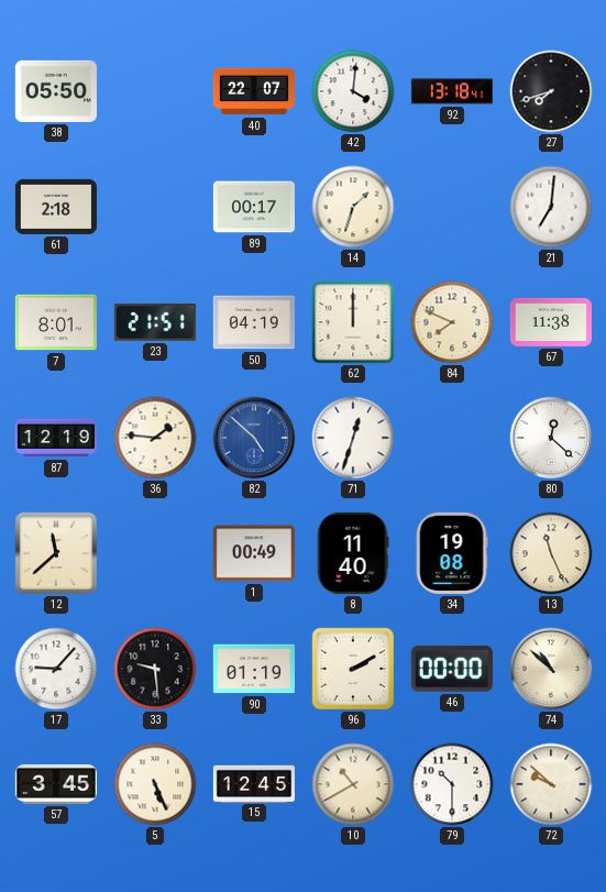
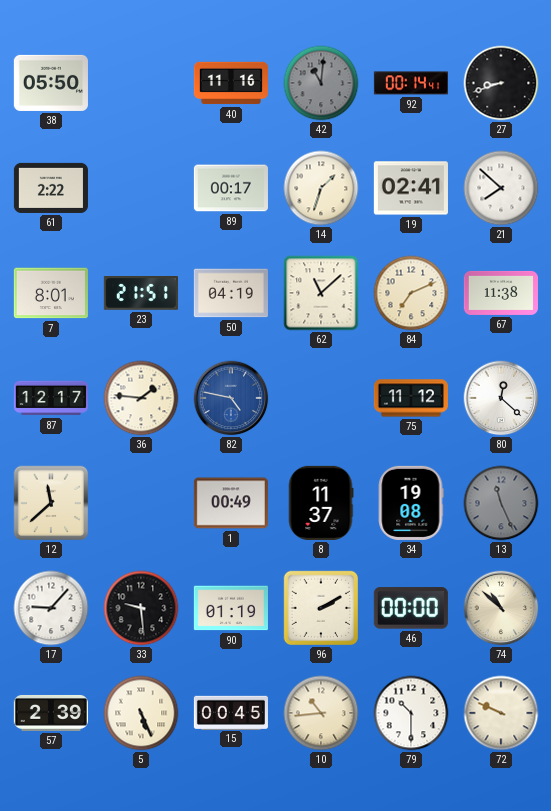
40: 22:07 -> 11:16 (231, 83)
42: 4:01 -> 11:01 (321, 83)
42 dial: white -> grey (321, 83)
92: 13:18 -> 00:14 (411, 83)
27: 7:42 -> 8:42 (501, 83)
61: 2:18 -> 2:22 (51, 188)
19: none -> 02:41 (411, 188)
21: 7:01 -> 7:52 (501, 188)
62: 12:00 -> 11:08 (321, 293)
84: 7:49 -> 7:11 (411, 293)
87: 12:19 -> 12:17 (51, 398)
82: 4:52 -> 4:47 (231, 398)
71: 12:33 -> none (353, 438)
75: none -> 11:12 (411, 398)
8: 11:40 -> 11:37 (321, 503)
13 dial: cream -> grey (501, 503)
57: 3:45 -> 2:39 (51, 713)
15: 12:45 -> 00:45 (231, 712)
10: 10:40 -> 10:44 (321, 713)
72: 9:52 -> 9:49 (501, 713)
